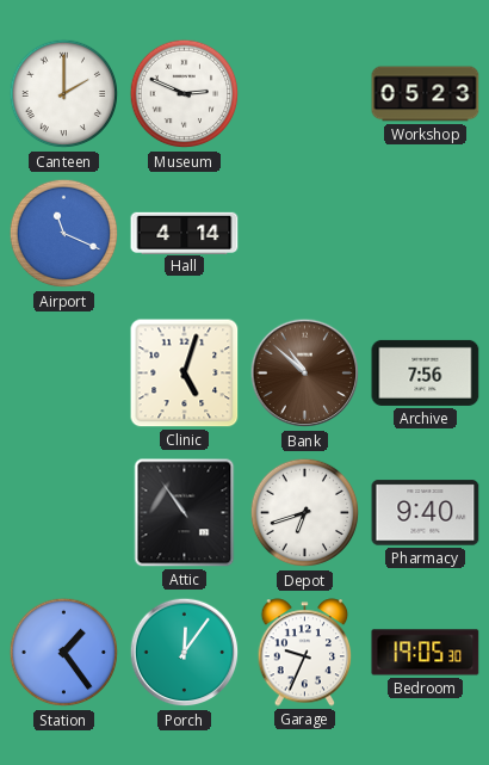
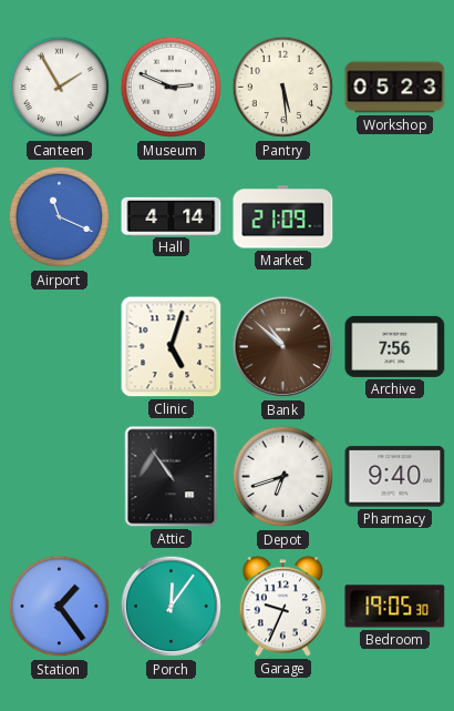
Canteen: 2:00 -> 1:55 (60, 88)
Pantry: none -> 5:29 (283, 88)
Market: none -> 21:09 (283, 217)
